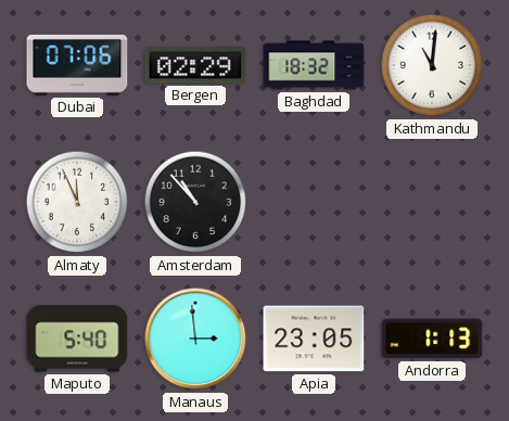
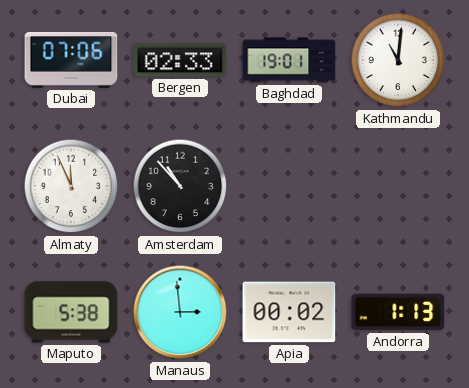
Bergen: 02:29 -> 02:33 (180, 60)
Baghdad: 18:32 -> 19:01 (289, 60)
Maputo: 5:40 -> 5:38 (71, 312)
Apia: 23:05 -> 00:02 (289, 312)
